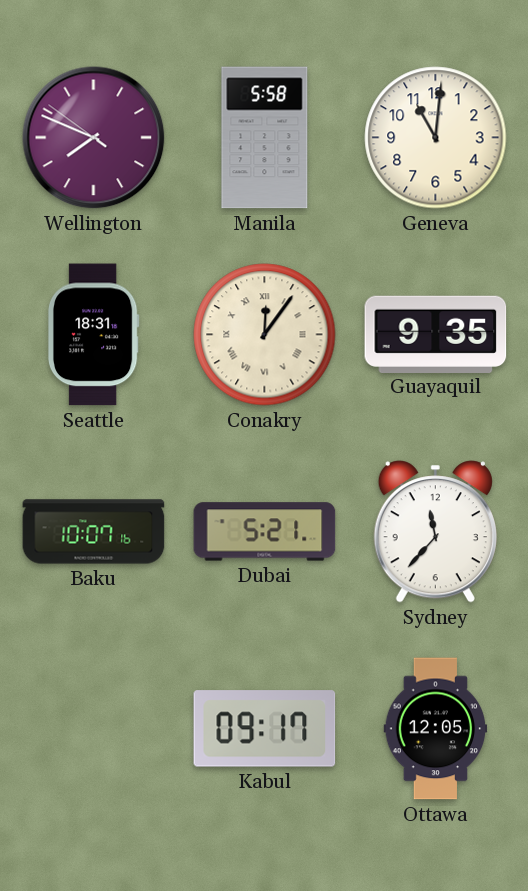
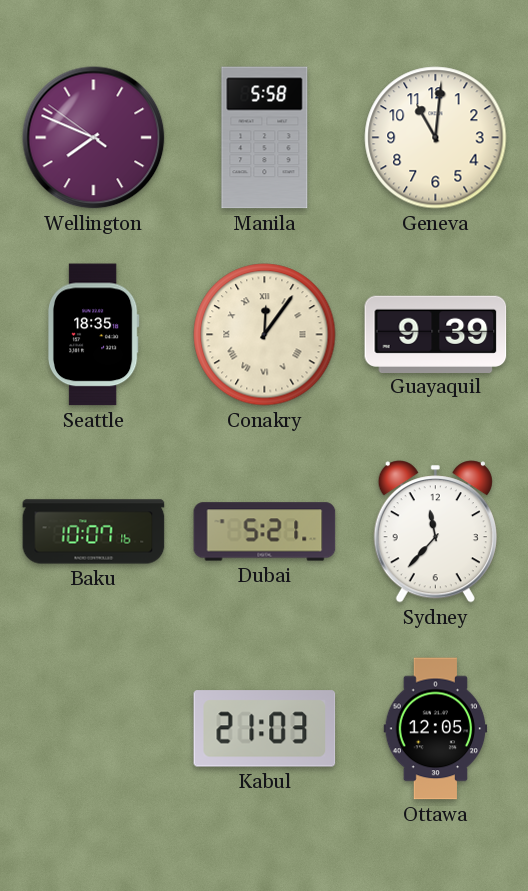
Seattle: 18:31 -> 18:35 (93, 335)
Guayaquil: 9:35 -> 9:39 (436, 334)
Kabul: 09:17 -> 21:03 (265, 729)
